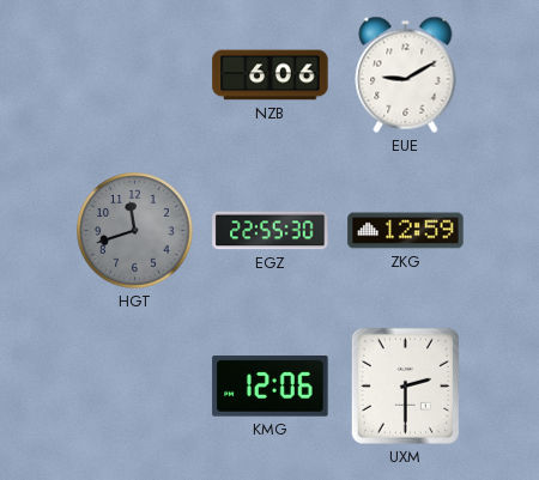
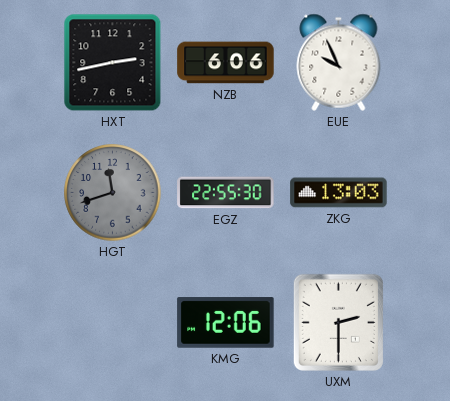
HXT: none -> 2:43 (113, 63)
EUE: 9:10 -> 9:56 (339, 62)
ZKG: 12:59 -> 13:03 (339, 193)
